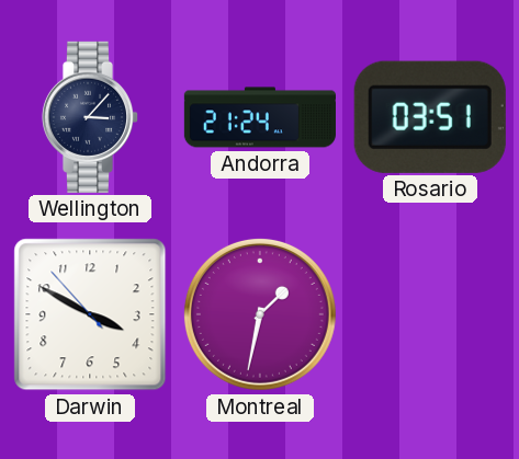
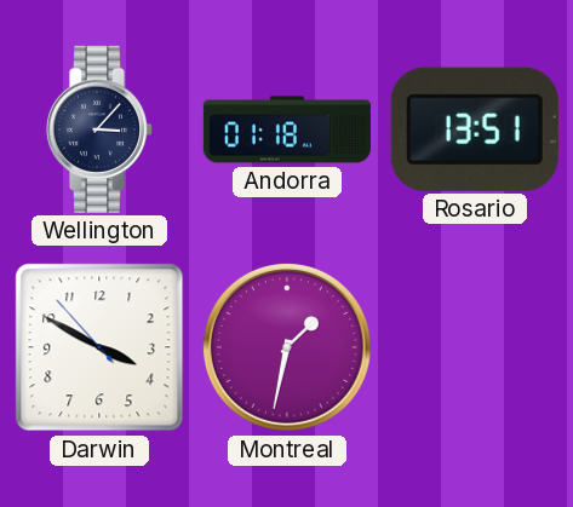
Andorra: 21:24 -> 01:18 (287, 129)
Rosario: 03:51 -> 13:51 (475, 129)
